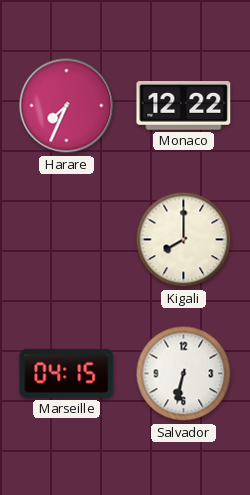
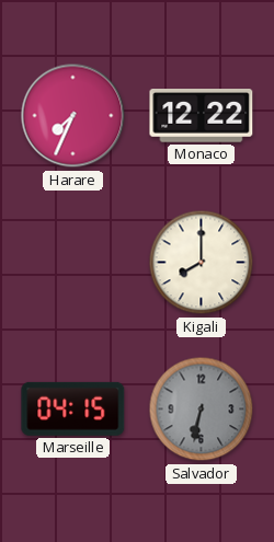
Salvador dial: white -> grey (202, 410)
